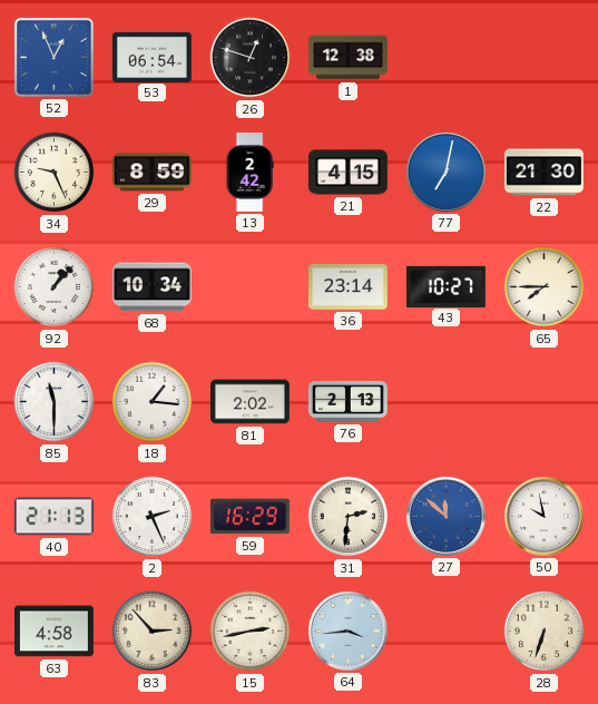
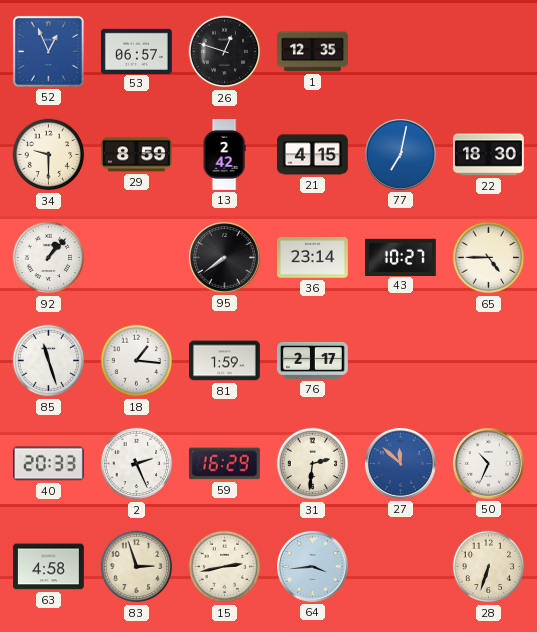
53: 06:54 -> 06:57 (136, 51)
1: 12:38 -> 12:35 (313, 52)
34: 9:26 -> 9:30 (49, 155)
22: 21:30 -> 18:30 (488, 155)
68: 10:34 -> none (153, 287)
95: none -> 7:39 (225, 258)
65: 7:45 -> 4:45 (489, 258)
85: 11:30 -> 11:27 (49, 361)
81: 2:02 -> 1:59 (225, 361)
76: 2:13 -> 2:17 (313, 361)
40: 21:13 -> 20:33 (48, 464)
50: 9:58 -> 10:34 (489, 464)
83: 2:53 -> 2:57 (137, 567)
